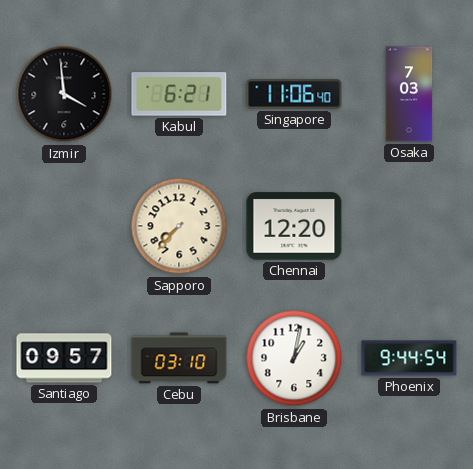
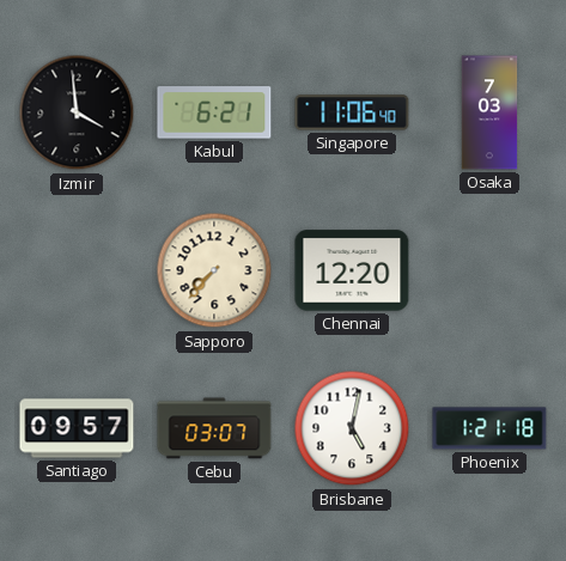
Cebu: 03:10 -> 03:07 (214, 428)
Brisbane: 1:02 -> 5:02 (352, 428)
Phoenix: 9:44 -> 1:21 (489, 428)
